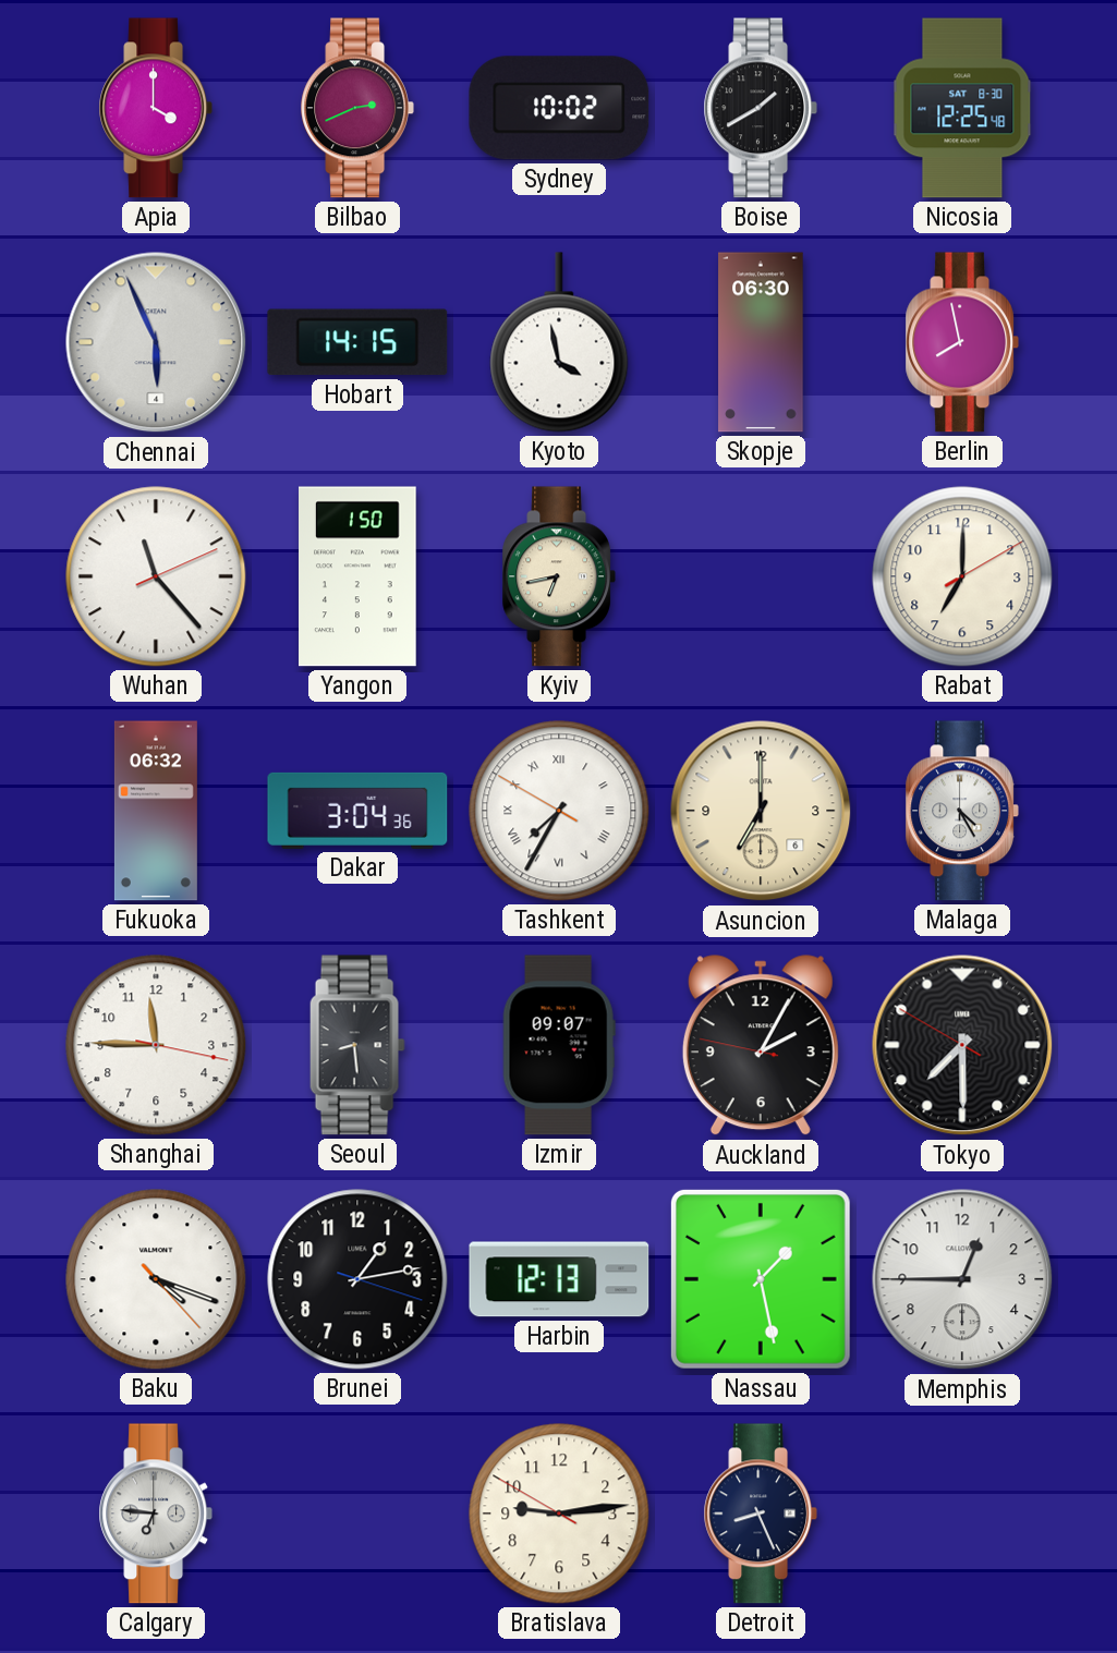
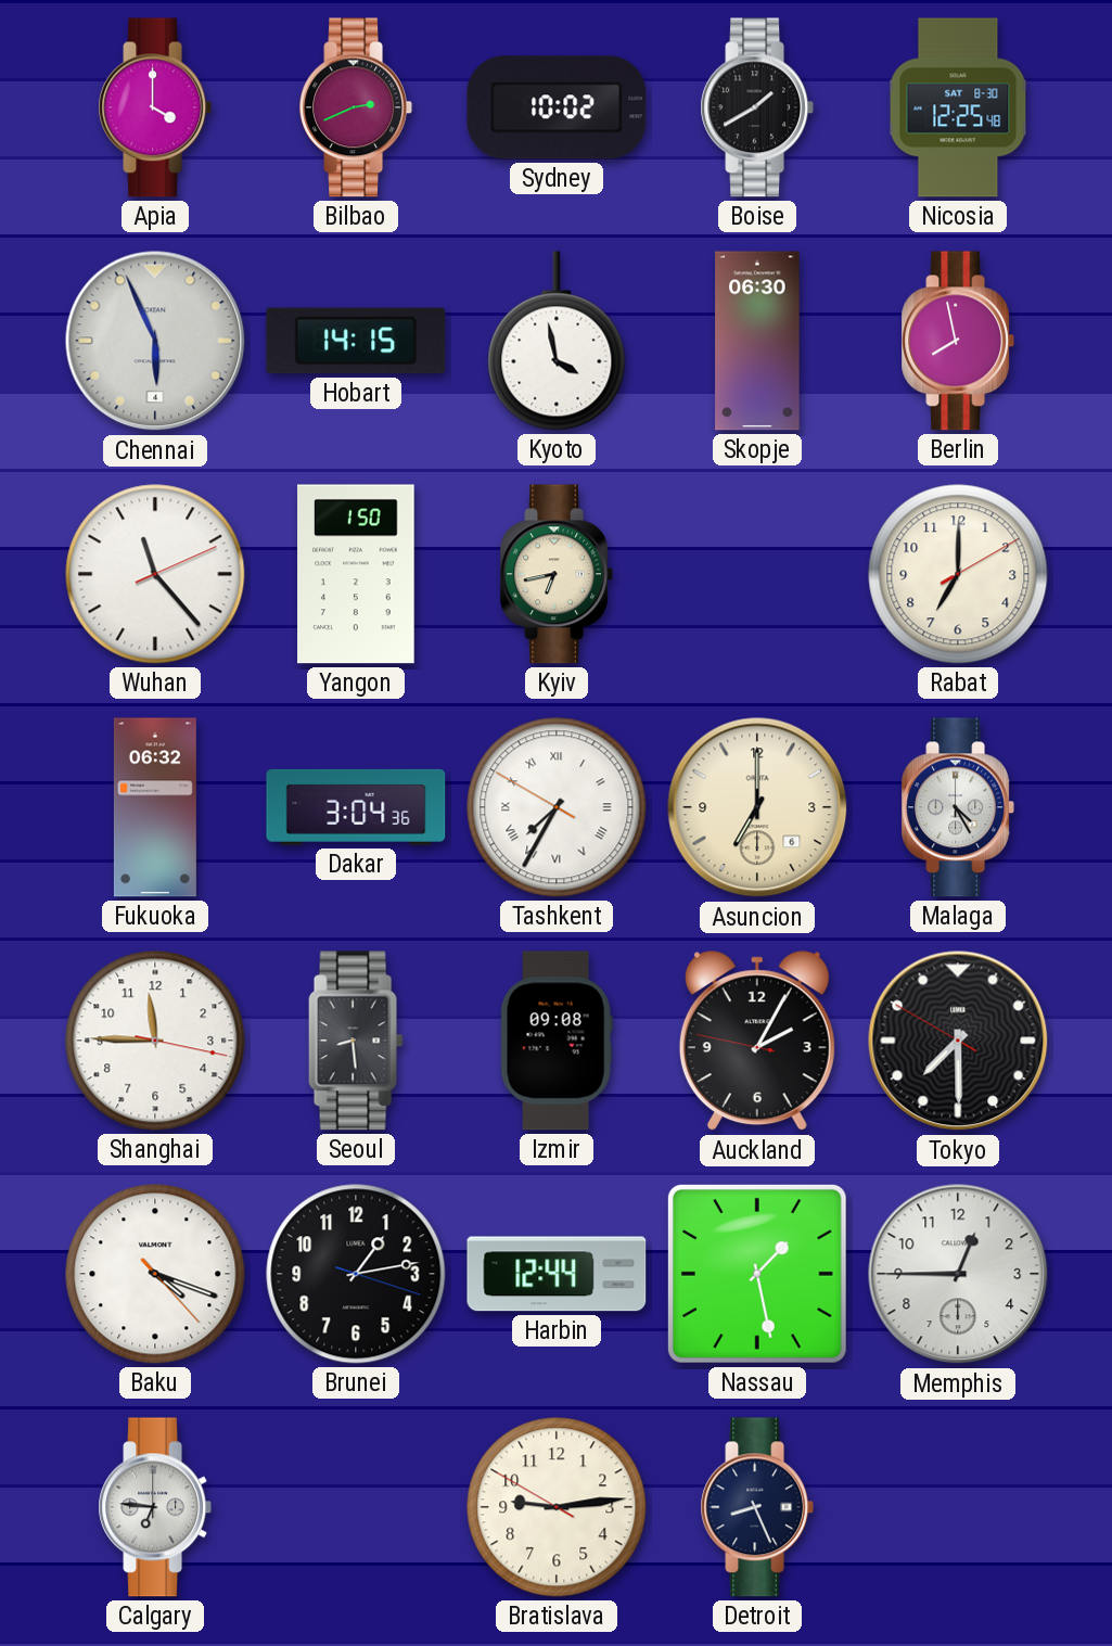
Izmir: 09:07 -> 09:08 (557, 1041)
Harbin: 12:13 -> 12:44 (557, 1274)
